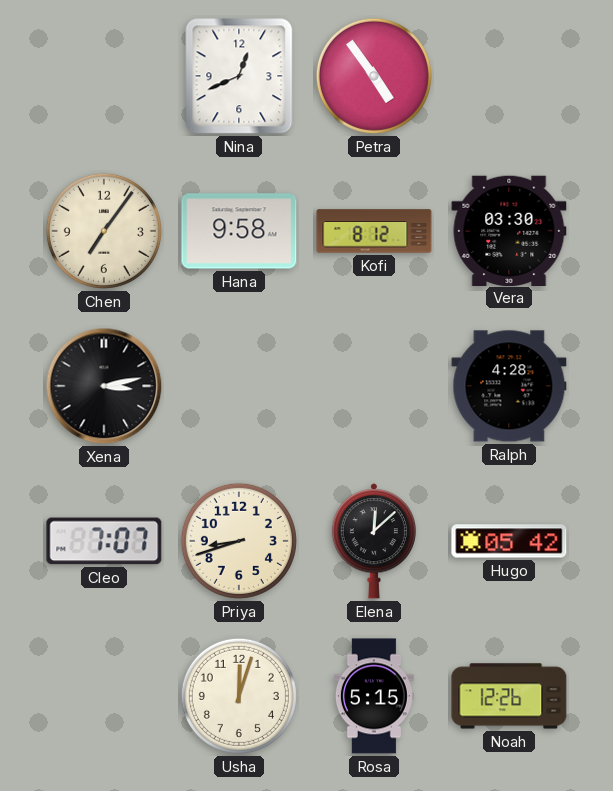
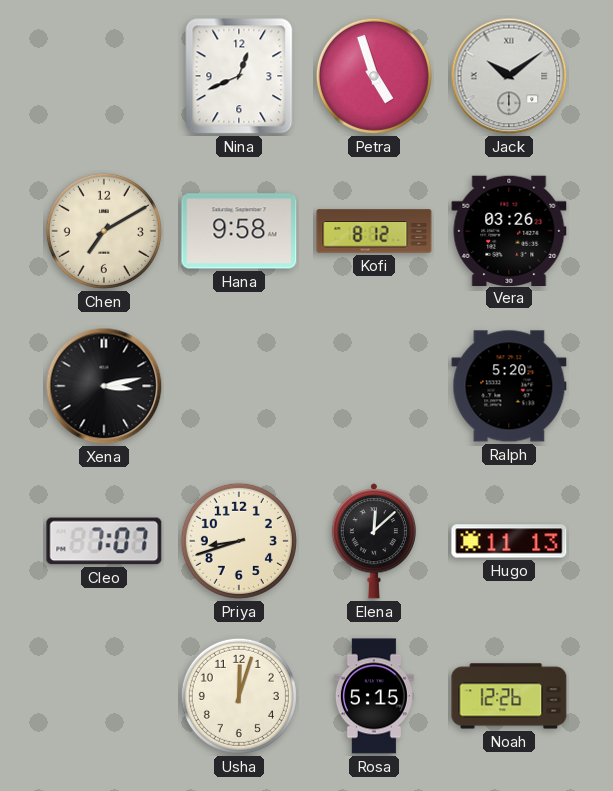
Petra: 4:54 -> 4:57 (374, 76)
Jack: none -> 10:09 (509, 76)
Chen: 7:06 -> 7:10 (104, 231)
Vera: 03:30 -> 03:26 (509, 230)
Ralph: 4:28 -> 5:20 (509, 386)
Hugo: 05:42 -> 11:13 (509, 541)
